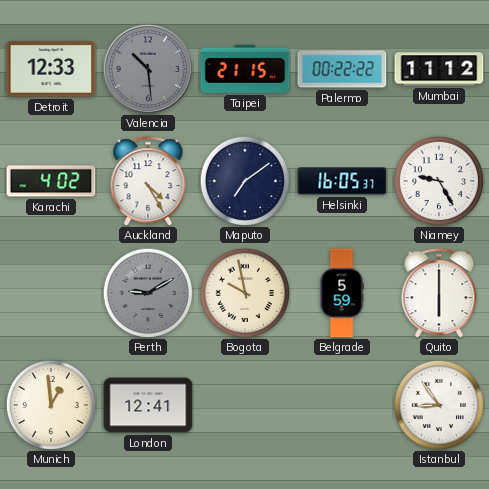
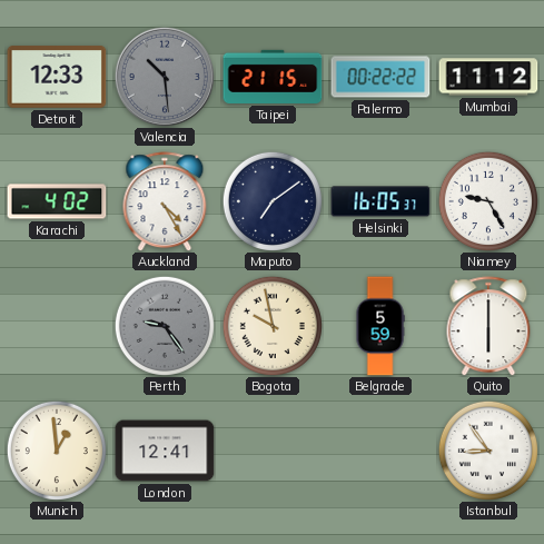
Perth: 9:10 -> 9:24 (165, 326)
